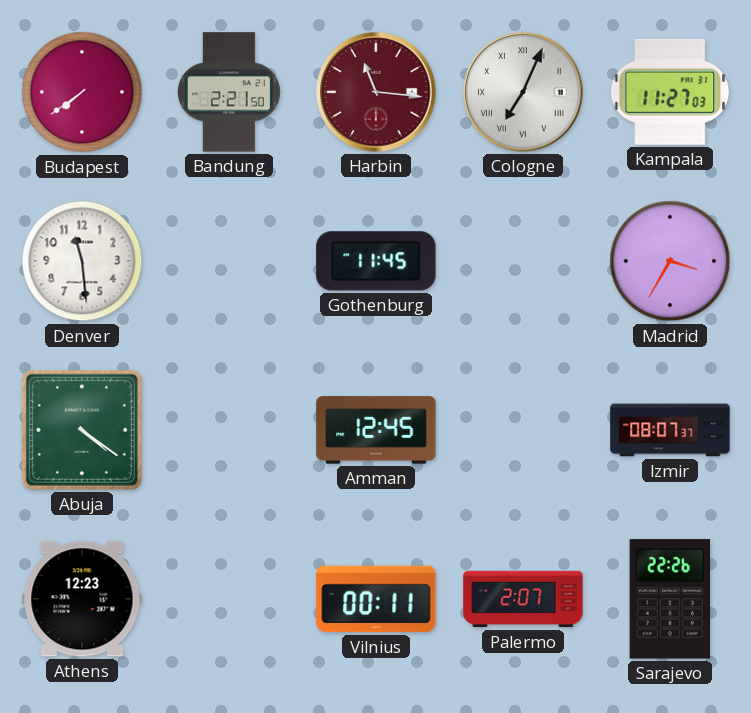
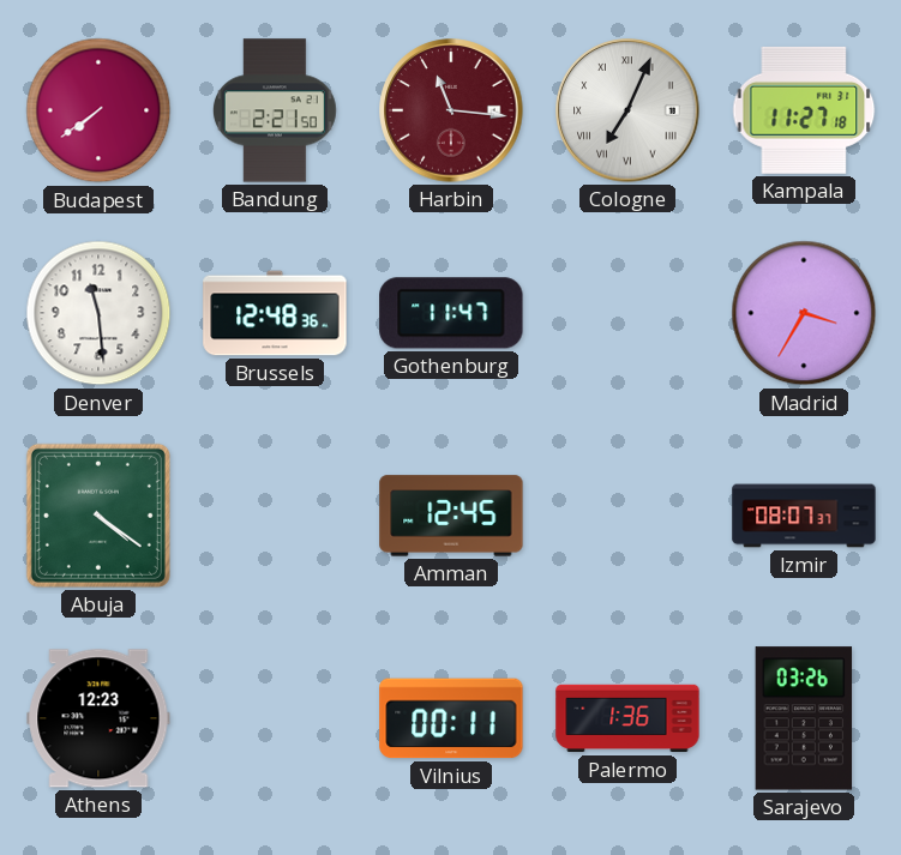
Kampala: 11:27:03 -> 11:27:18 (804, 110)
Brussels: none -> 12:48 (275, 313)
Gothenburg: 11:45 -> 11:47 (451, 313)
Palermo: 2:07 -> 1:36 (627, 718)
Sarajevo: 22:26 -> 03:26 (804, 718)
